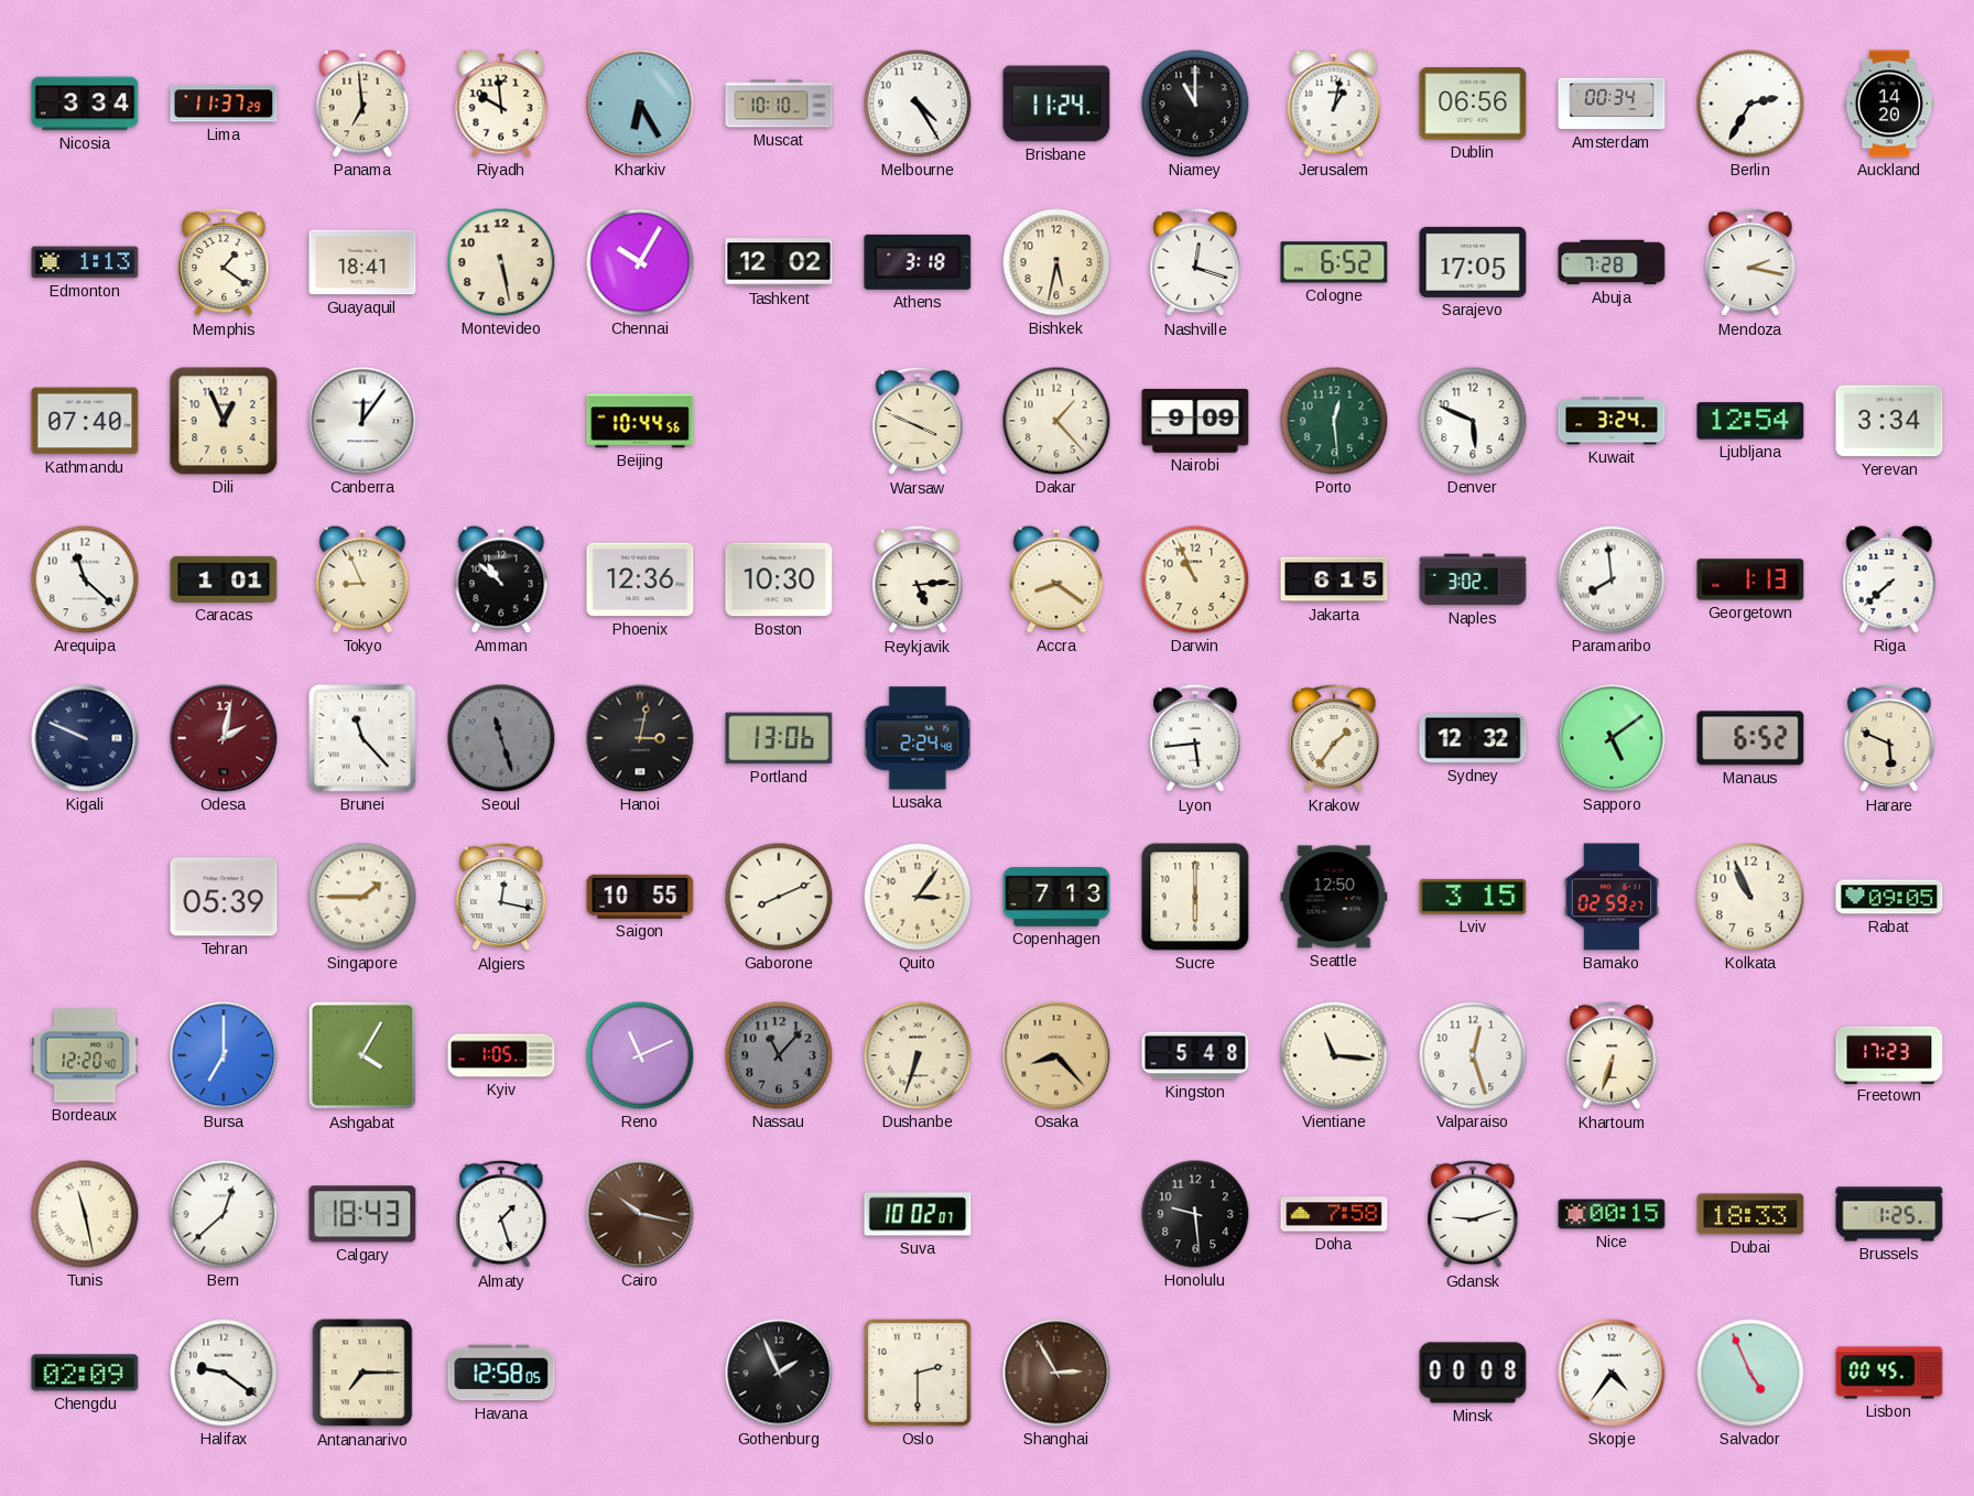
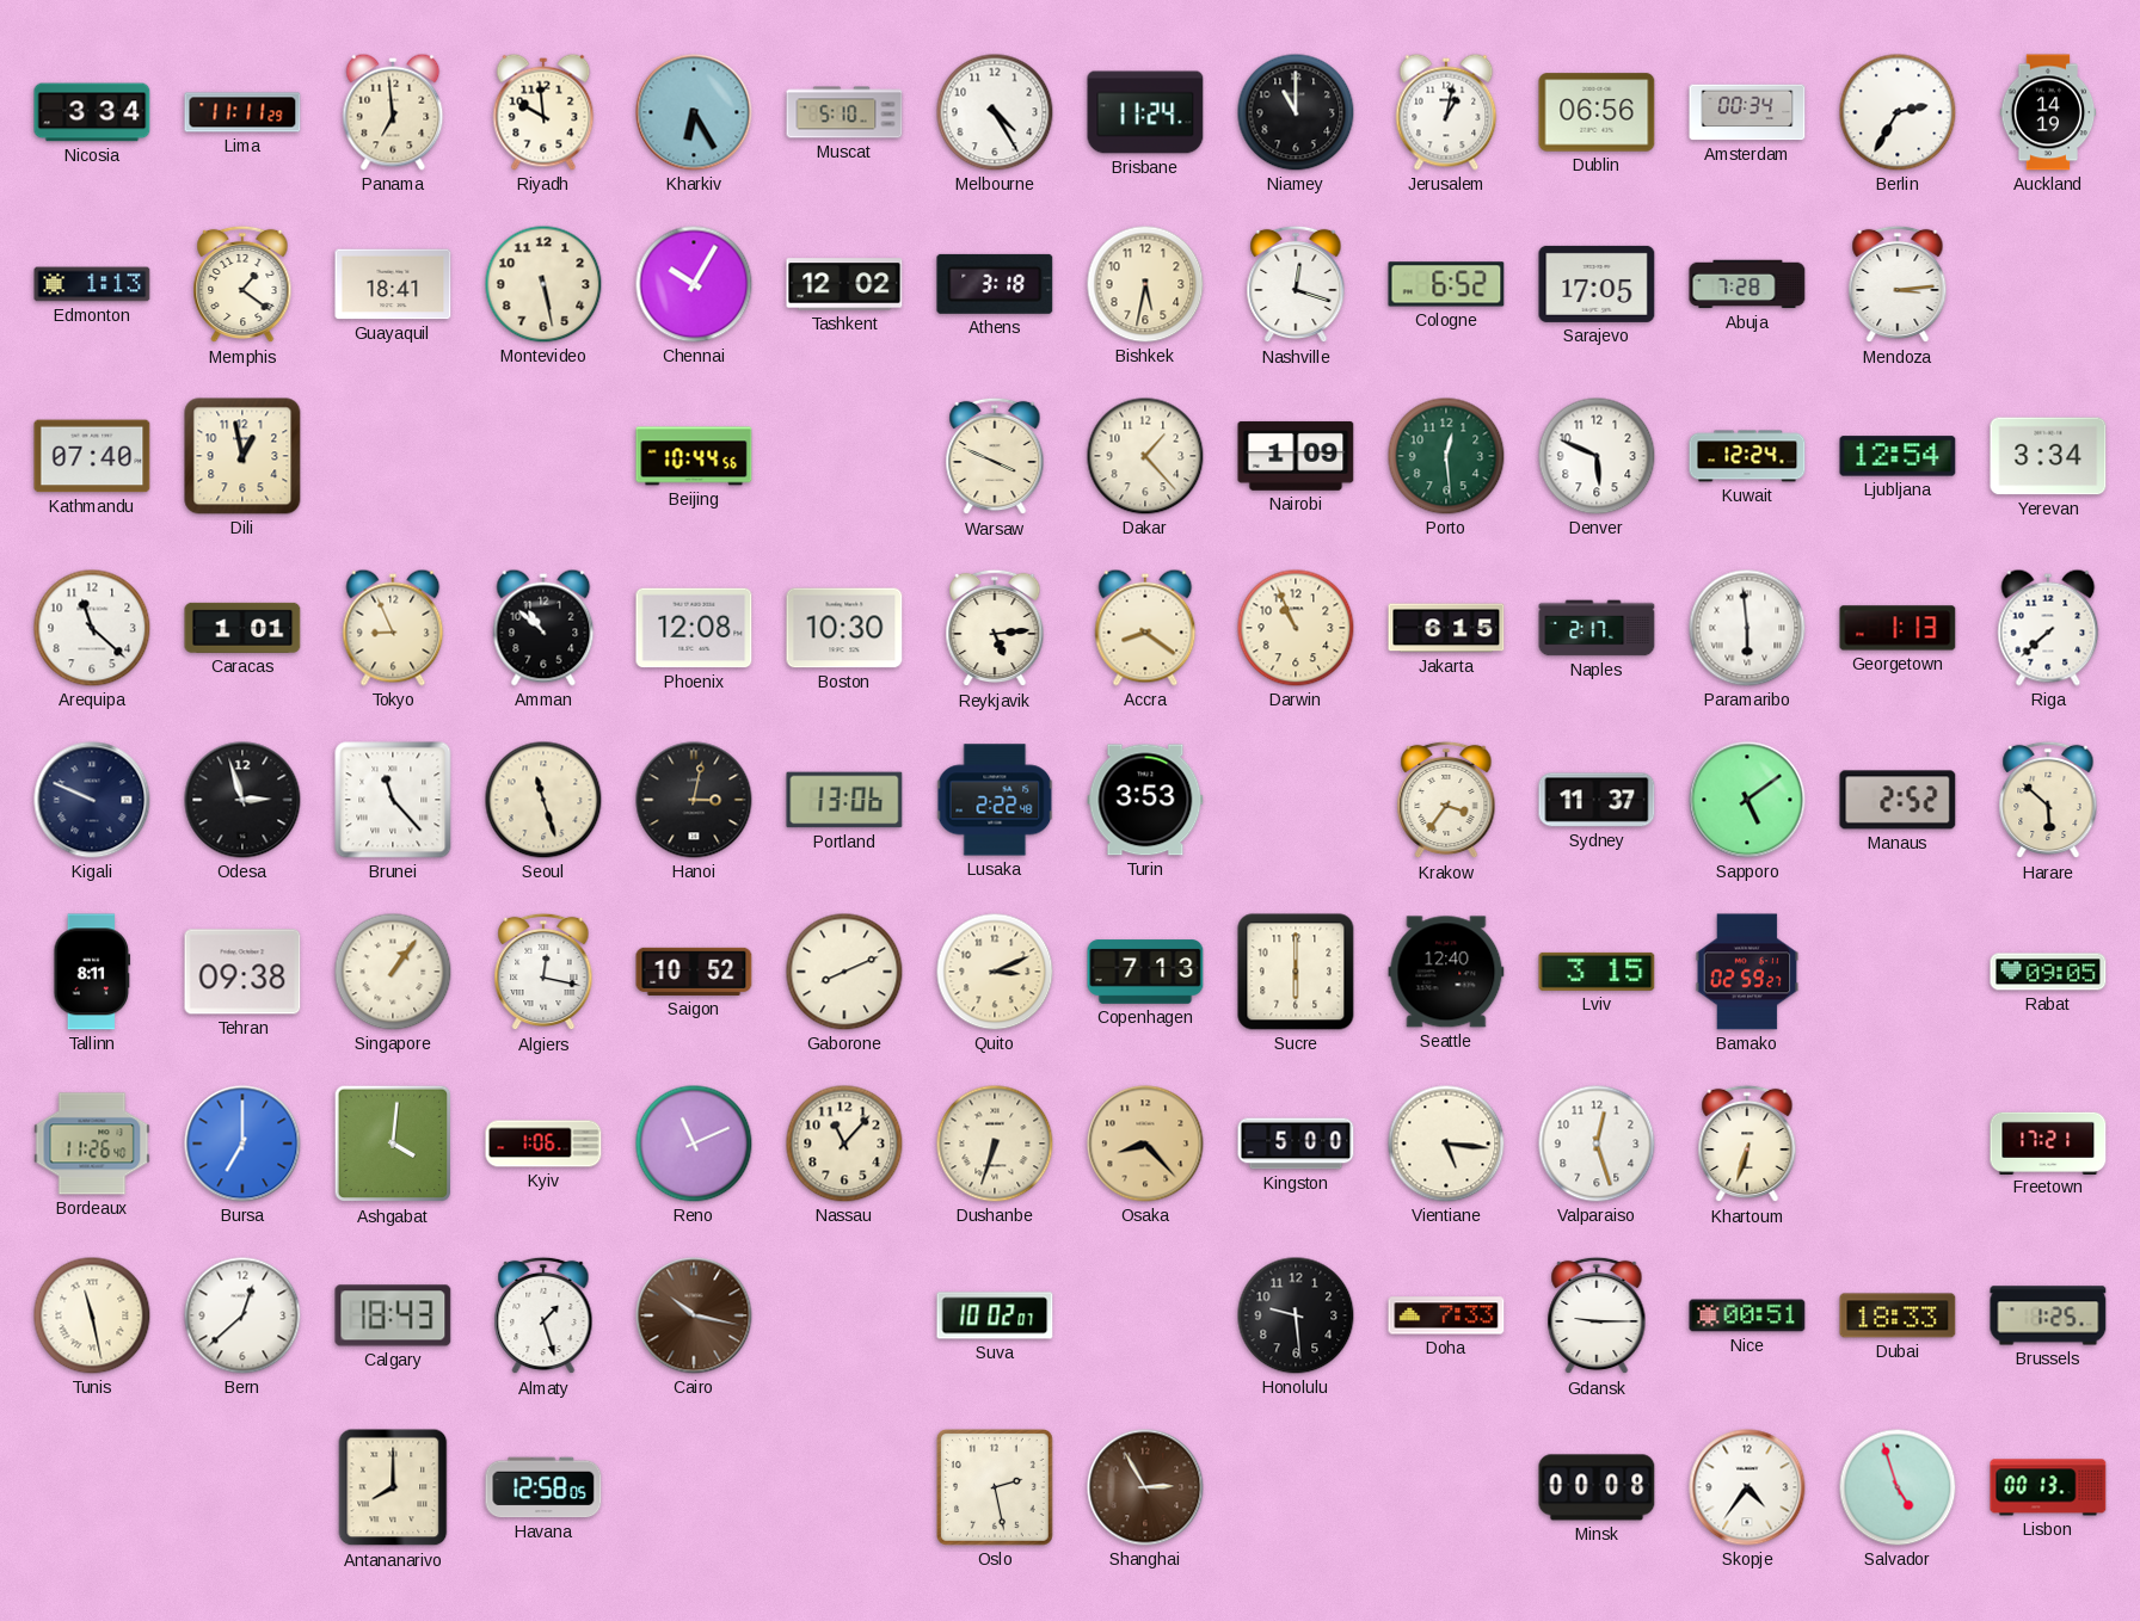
Lima: 11:37 -> 11:11 (242, 112)
Muscat: 10:10 -> 5:10 (844, 112)
Auckland: 14:20 -> 14:19 (2048, 112)
Mendoza: 2:17 -> 3:14 (1898, 284)
Dili: 12:56 -> 12:58 (242, 456)
Canberra: 12:06 -> none (362, 421)
Nairobi: 9:09 -> 1:09 (1296, 456)
Kuwait: 3:24 -> 12:24 (1747, 456)
Phoenix: 12:36 -> 12:08 (694, 628)
Naples: 3:02 -> 2:17 (1597, 628)
Paramaribo: 7:59 -> 5:59 (1747, 628)
Odesa: 2:02 -> 2:57 (242, 800)
Odesa dial: burgundy -> black (242, 800)
Seoul dial: grey -> cream (543, 800)
Lusaka: 2:24 -> 2:22 (995, 800)
Turin: none -> 3:53 (1145, 800)
Lyon: 5:44 -> none (1195, 738)
Krakow: 1:36 -> 3:36 (1446, 800)
Sydney: 12:32 -> 11:37 (1597, 800)
Manaus: 6:52 -> 2:52 (1898, 800)
Harare: 5:49 -> 5:52 (2048, 800)
Tallinn: none -> 8:11 (92, 972)
Tehran: 05:39 -> 09:38 (242, 972)
Singapore: 1:45 -> 1:06 (393, 972)
Saigon: 10:55 -> 10:52 (694, 972)
Quito: 3:06 -> 3:11 (995, 972)
Seattle: 12:50 -> 12:40 (1446, 972)
Kolkata: 10:56 -> none (1750, 897)
Bordeaux: 12:20 -> 11:26 (92, 1144)
Ashgabat: 4:05 -> 4:01 (393, 1144)
Kyiv: 1:05 -> 1:06 (543, 1144)
Nassau dial: grey -> cream (844, 1144)
Kingston: 5:48 -> 5:00 (1296, 1144)
Vientiane: 11:16 -> 5:16 (1446, 1144)
Freetown: 17:23 -> 17:21 (2048, 1142)
Doha: 7:58 -> 7:33 (1446, 1315)
Gdansk: 9:12 -> 9:15 (1597, 1315)
Nice: 00:15 -> 00:51 (1747, 1315)
Chengdu: 02:09 -> none (85, 1373)
Halifax: 9:21 -> none (224, 1373)
Antananarivo: 7:15 -> 8:00 (393, 1487)
Gothenburg: 1:56 -> none (779, 1373)
Oslo: 2:30 -> 2:28 (996, 1489)
Salvador: 4:56 -> 4:57 (1898, 1487)
Lisbon: 00:45 -> 00:13 (2048, 1487)
